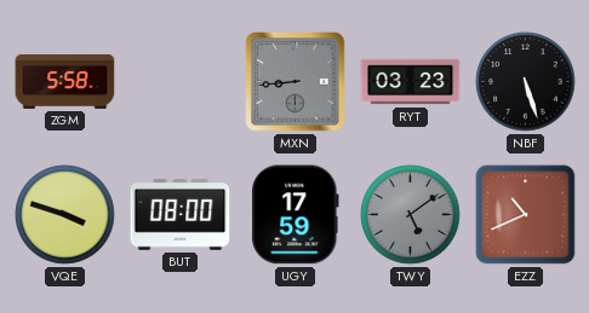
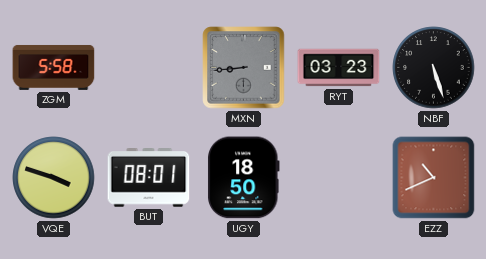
BUT: 08:00 -> 08:01 (149, 178)
UGY: 17:59 -> 18:50 (244, 178)
TWY: 5:09 -> none (411, 215)
